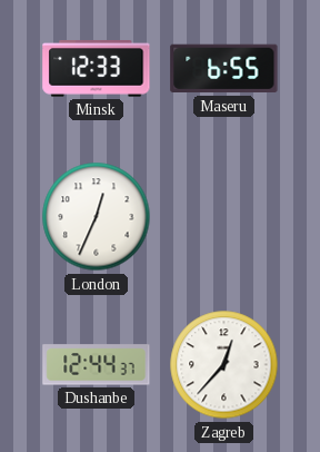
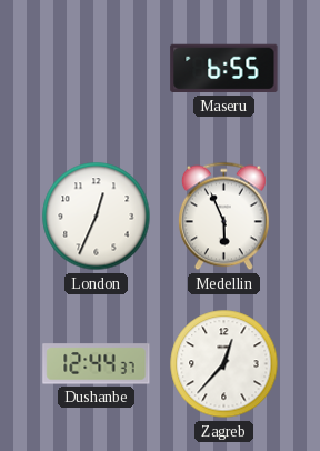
Minsk: 12:33 -> none (97, 69)
Medellin: none -> 5:56 (223, 217)
